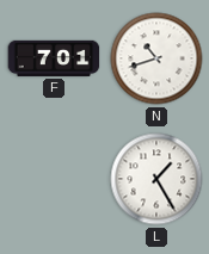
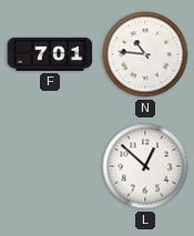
N: 10:42 -> 10:46 (145, 54)
L: 1:25 -> 12:52 (145, 166)
